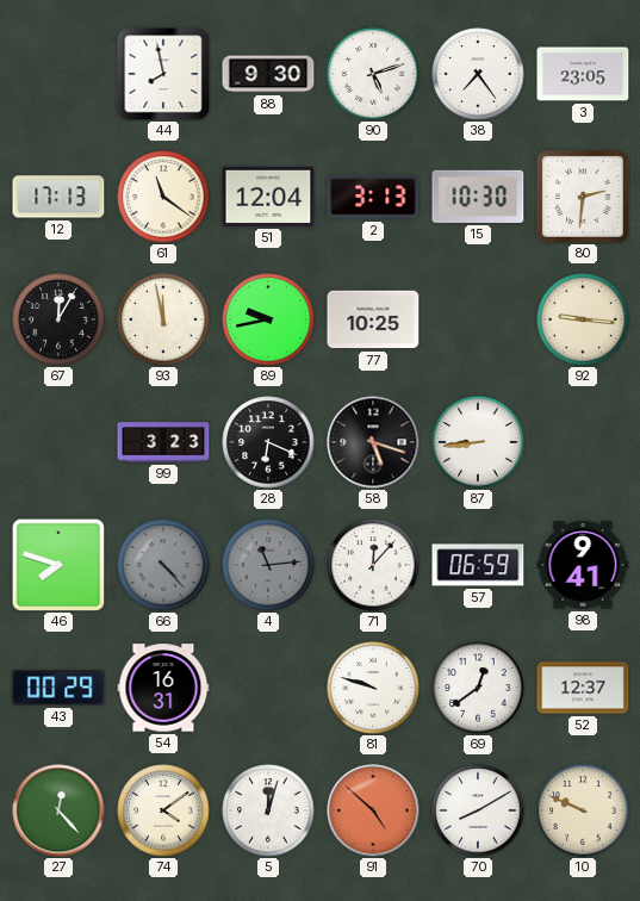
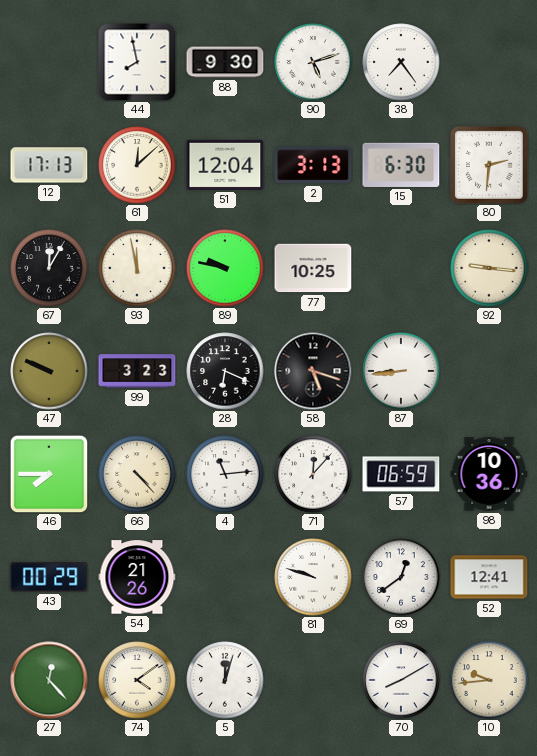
3: 23:05 -> none (583, 74)
61: 11:21 -> 12:08 (137, 165)
15: 10:30 -> 6:30 (401, 165)
89: 9:43 -> 9:47 (225, 268)
47: none -> 9:49 (49, 371)
46: 7:48 -> 7:45 (49, 474)
66 dial: grey -> cream (137, 474)
4 dial: grey -> white (225, 474)
98: 9:41 -> 10:36 (489, 474)
54: 16:31 -> 21:26 (137, 577)
52: 12:37 -> 12:41 (489, 577)
91: 4:52 -> none (373, 810)
10: 9:49 -> 9:44 (489, 680)
